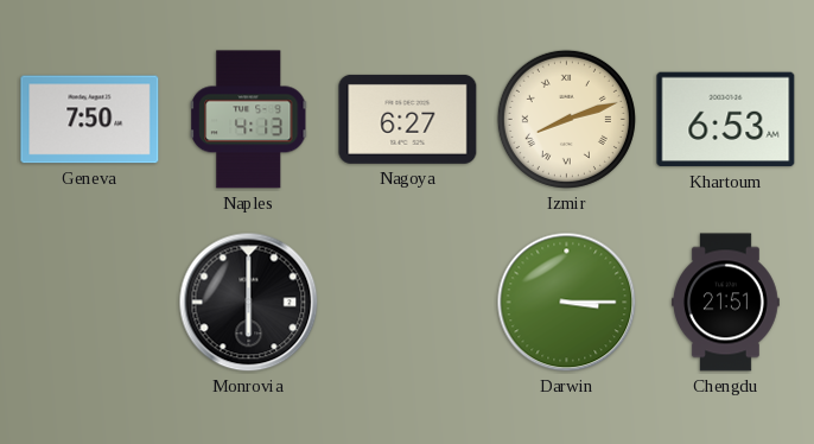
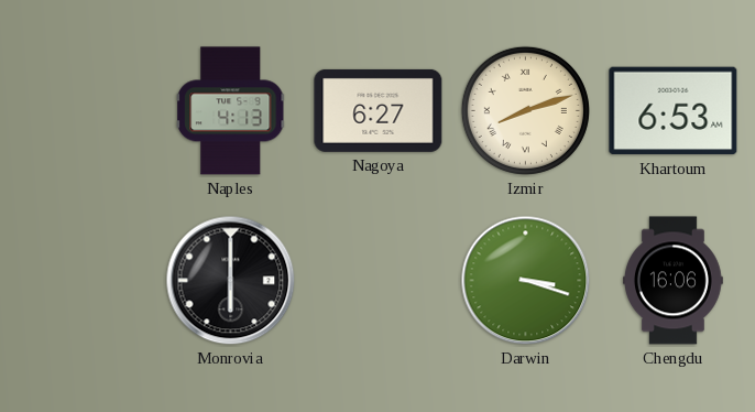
Geneva: 7:50 -> none (90, 120)
Darwin: 3:15 -> 3:18 (526, 281)
Chengdu: 21:51 -> 16:06 (674, 281)
